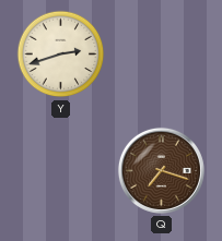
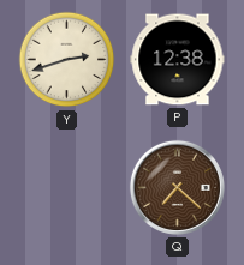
P: none -> 12:38 (178, 60)
Q: 7:18 -> 7:22 (177, 187)
